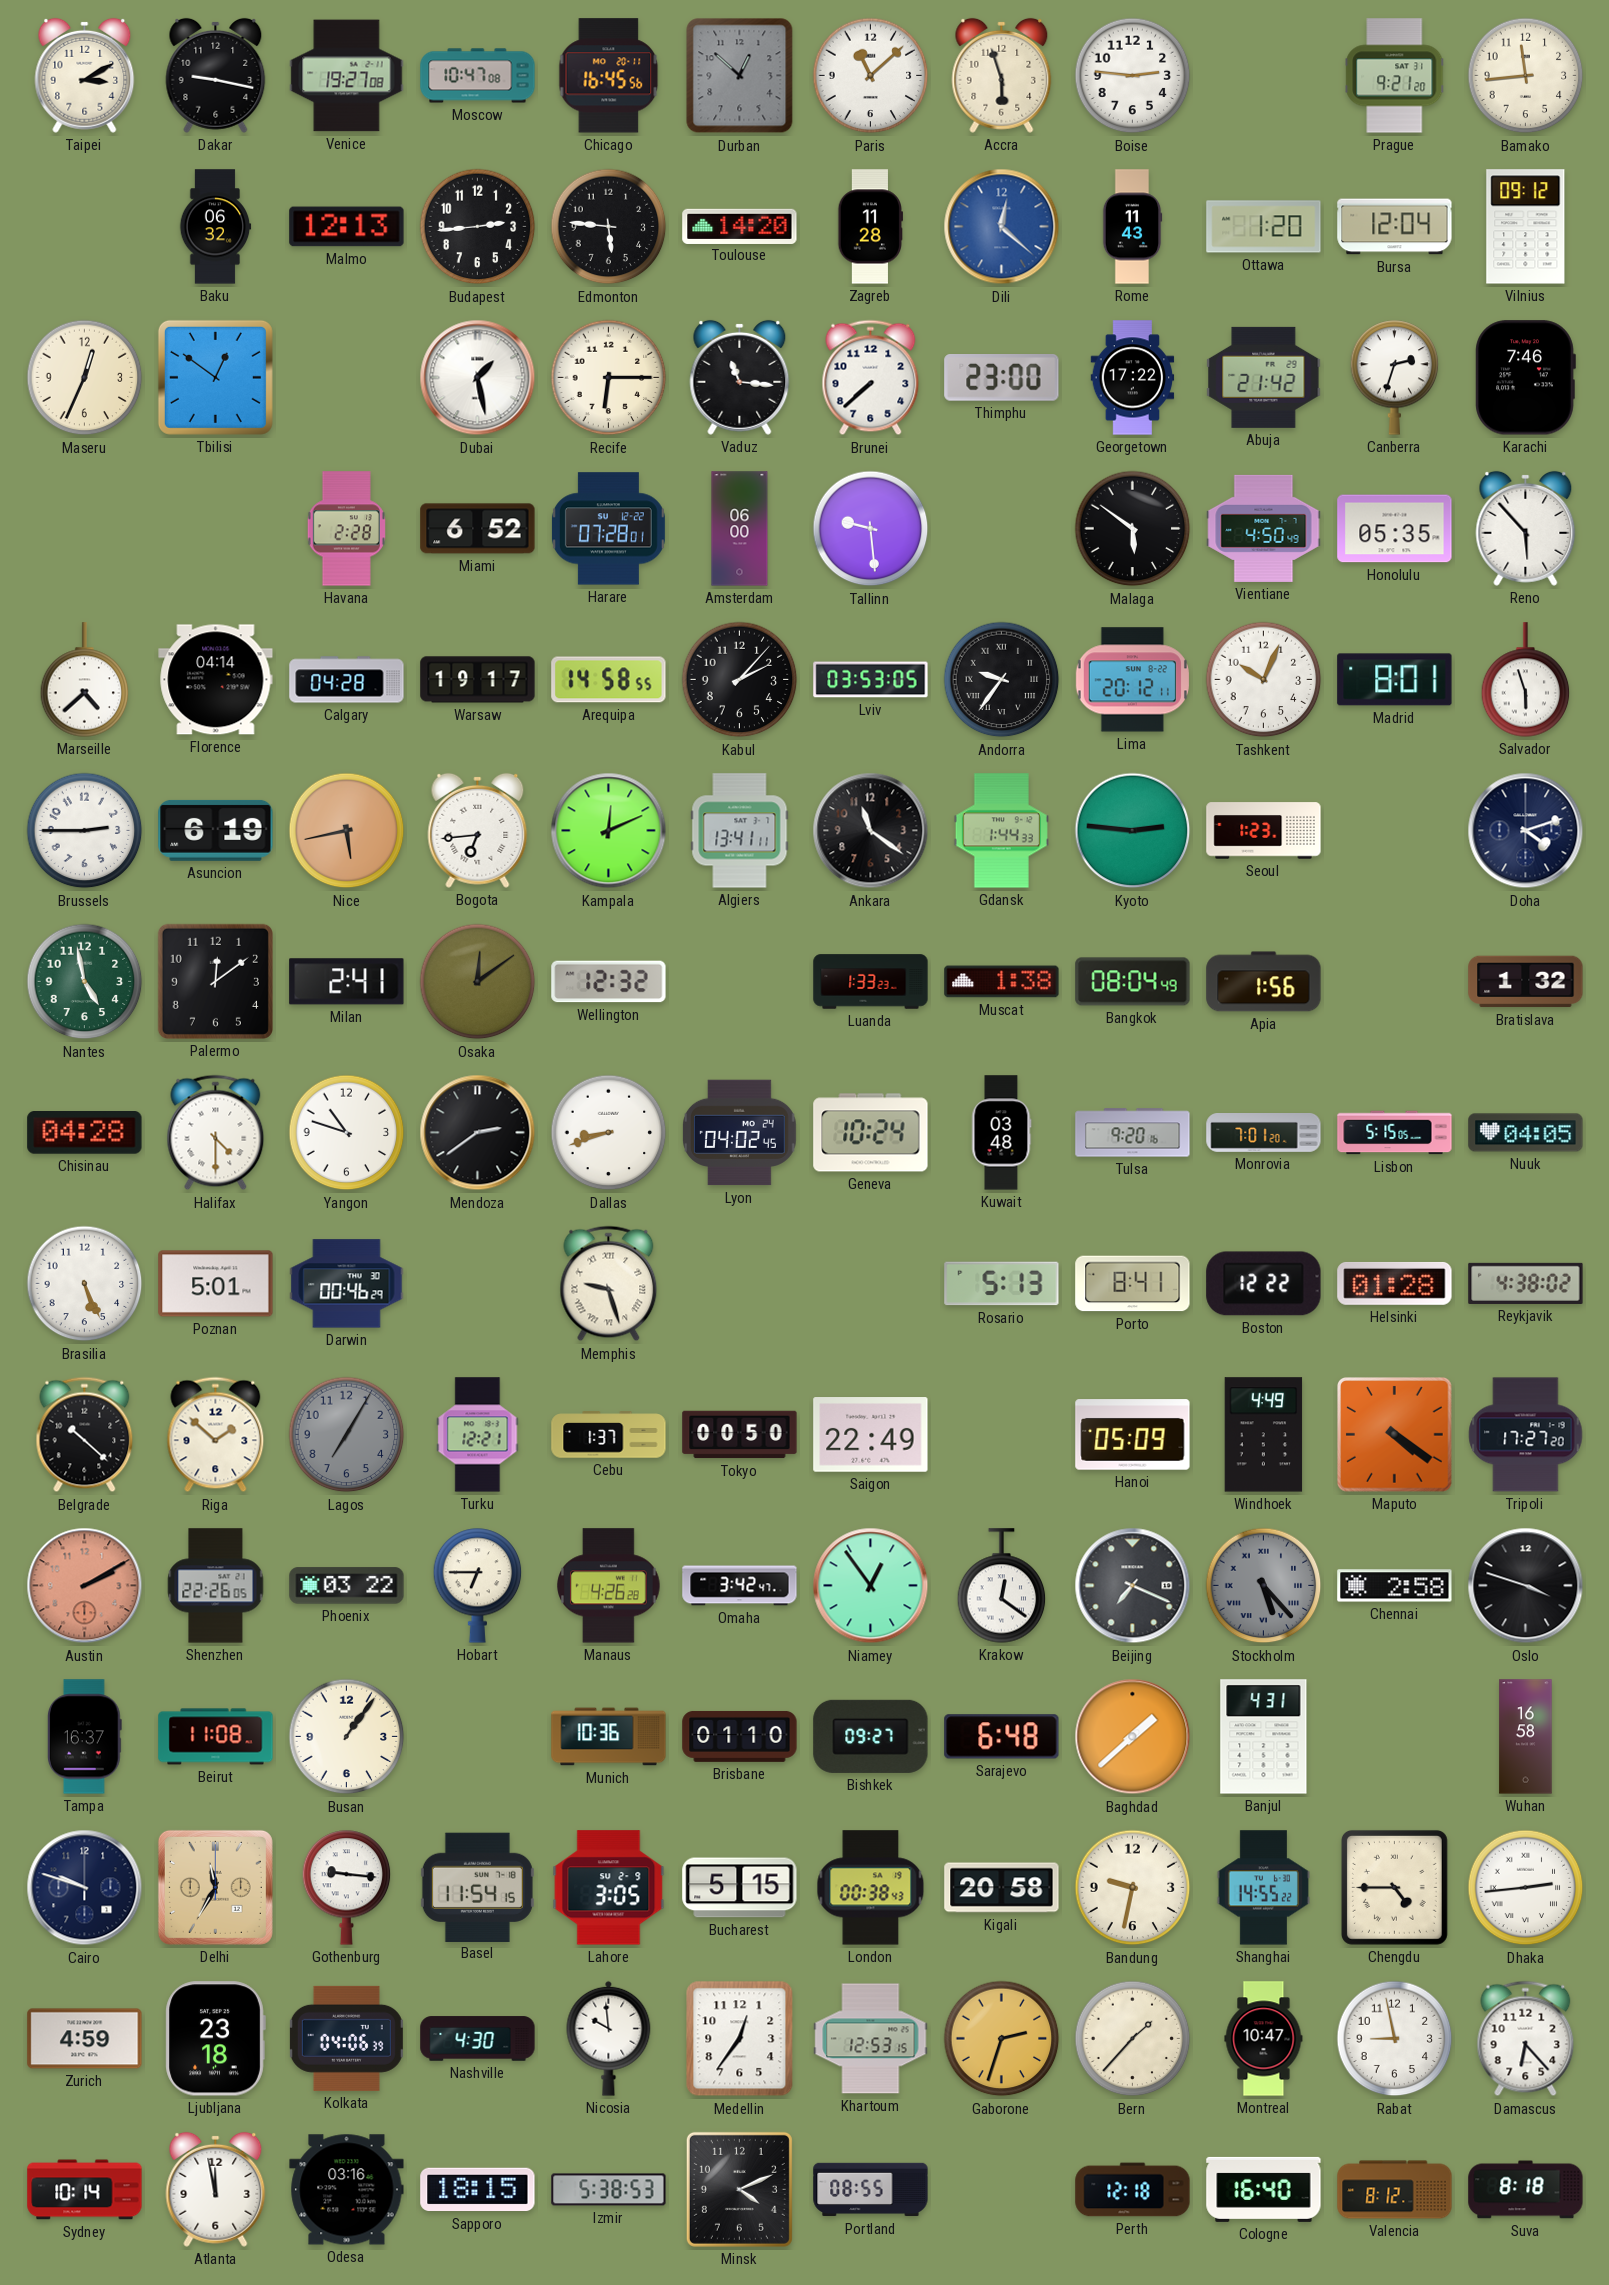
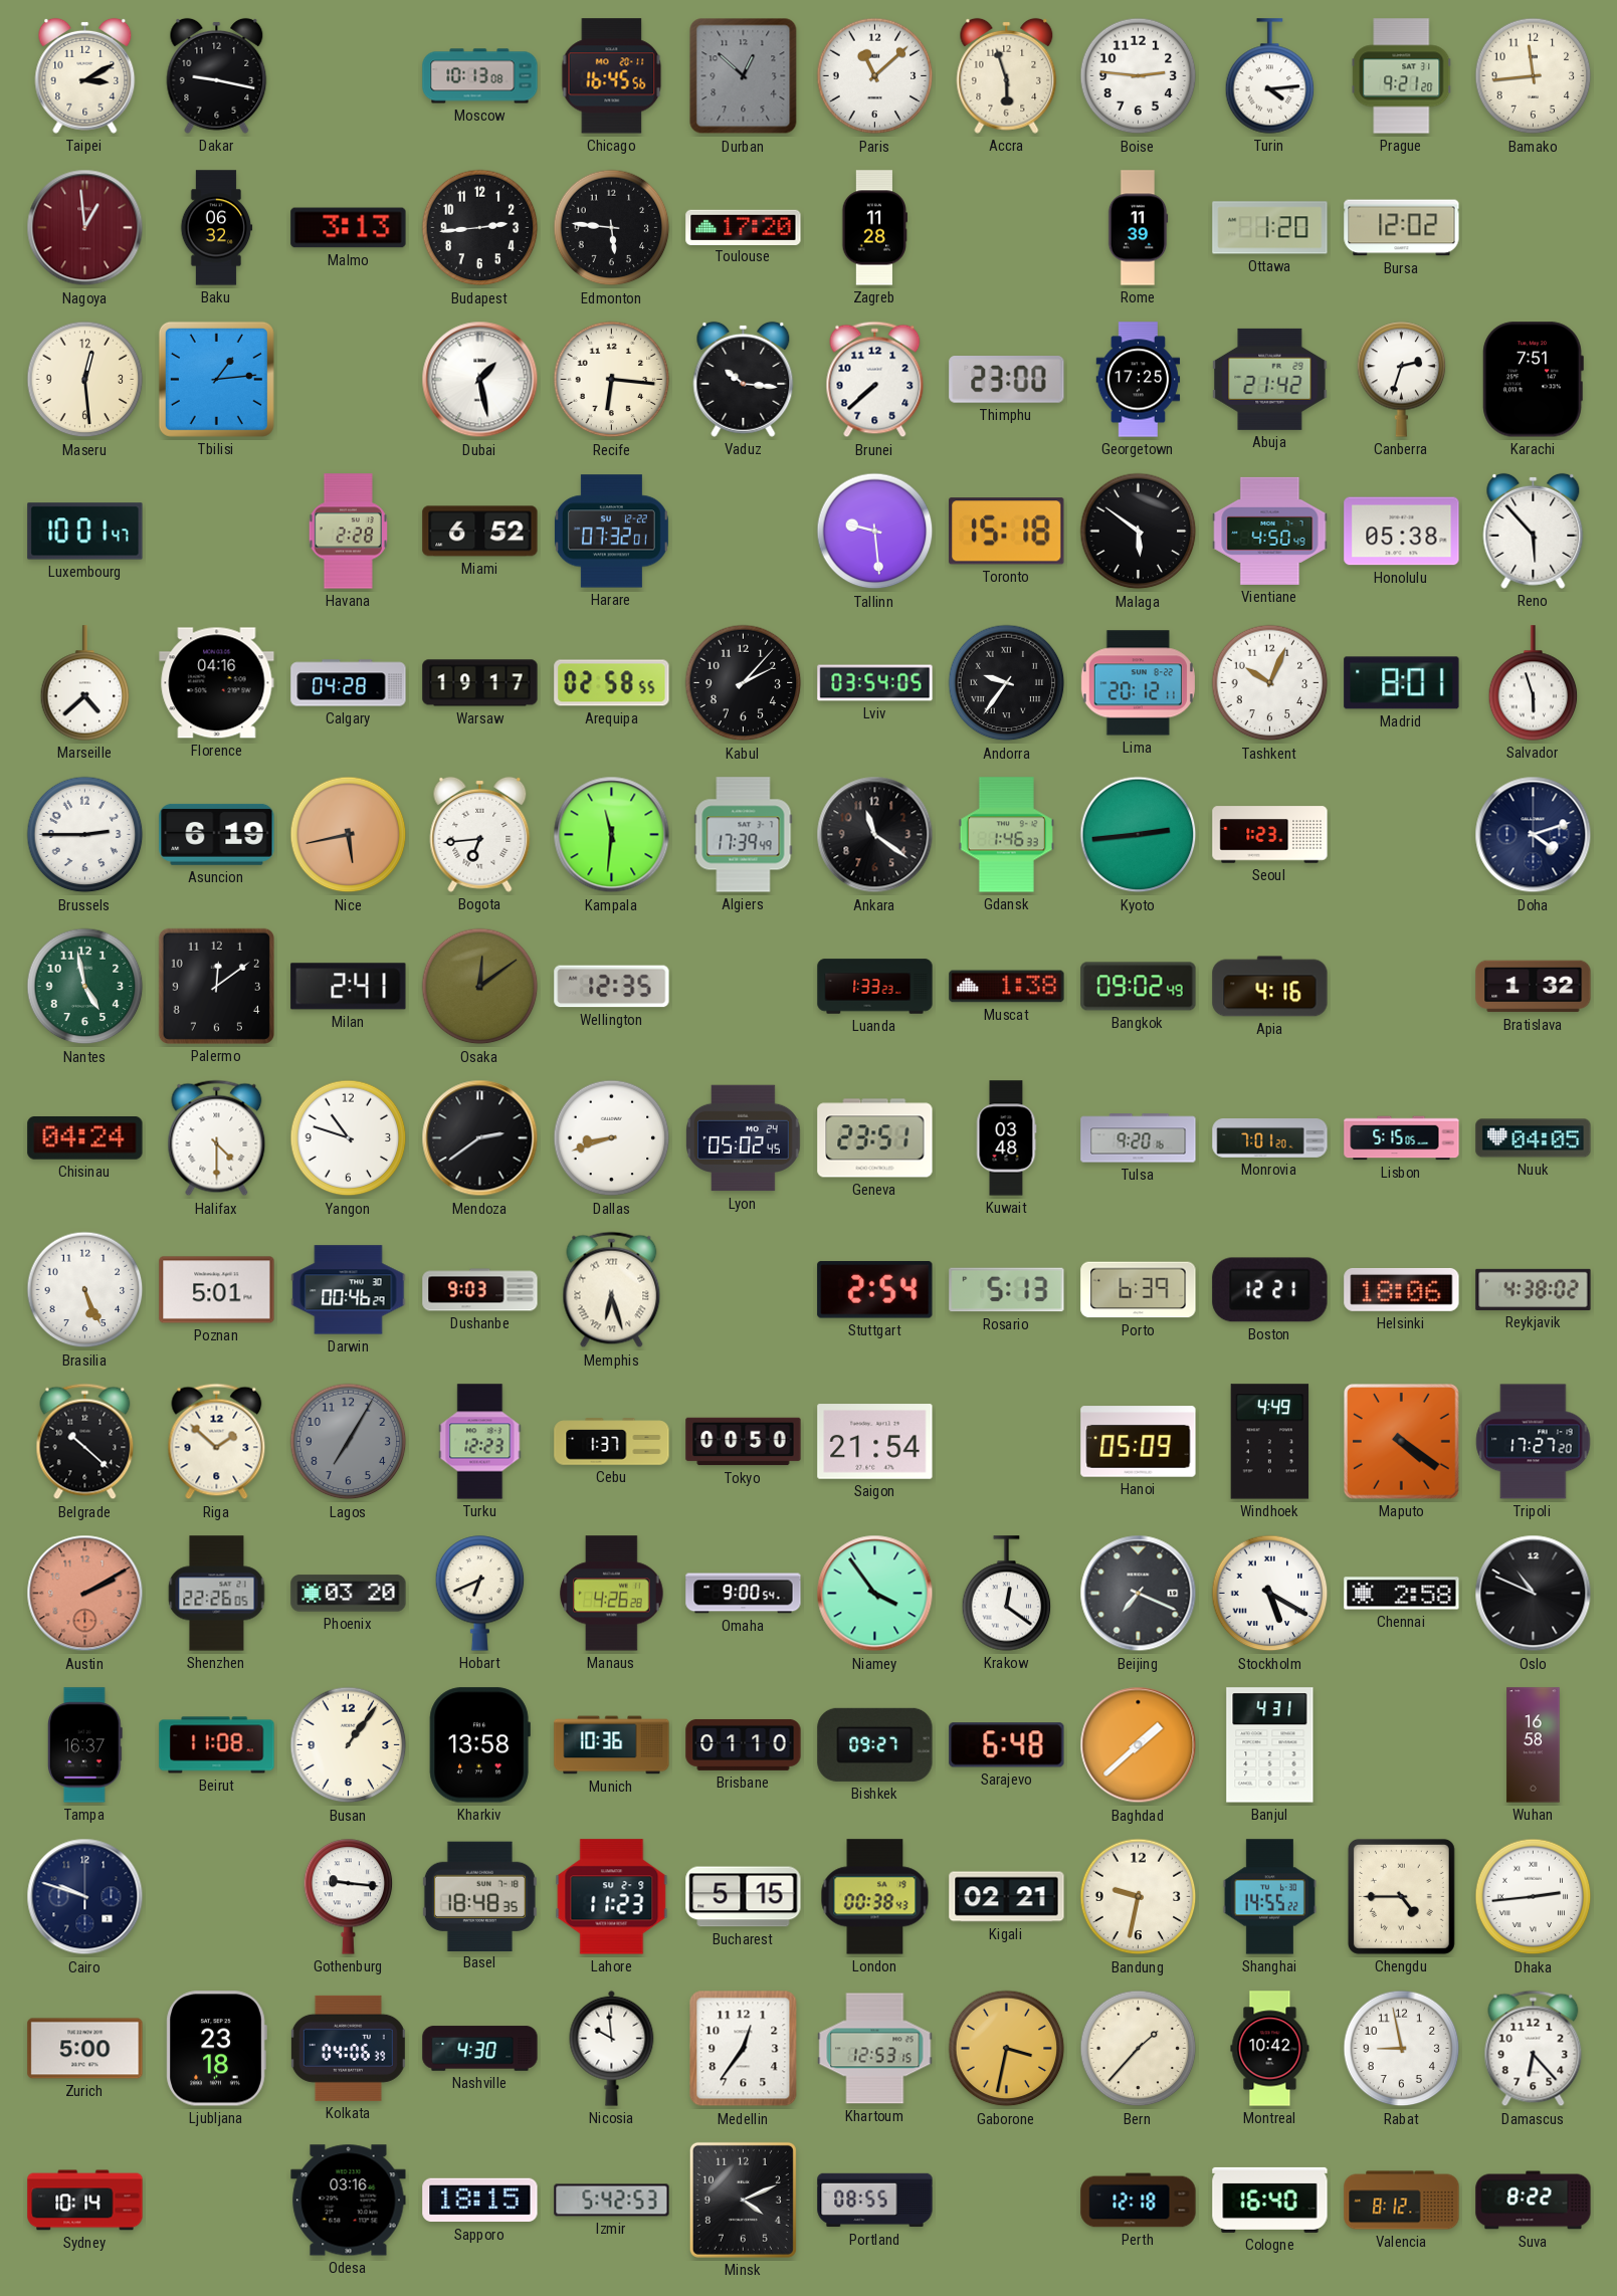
Venice: 19:27 -> none (347, 76)
Moscow: 10:47 -> 10:13 (480, 76)
Turin: none -> 4:14 (1270, 76)
Nagoya: none -> 12:59 (85, 228)
Malmo: 12:13 -> 3:13 (349, 228)
Toulouse: 14:20 -> 17:20 (744, 227)
Dili: 12:22 -> none (1002, 227)
Rome: 11:43 -> 11:39 (1138, 228)
Bursa: 12:04 -> 12:02 (1402, 228)
Vilnius: 09:12 -> none (1526, 227)
Maseru: 12:34 -> 12:29 (85, 380)
Tbilisi: 12:51 -> 1:14 (216, 379)
Recife: 6:15 -> 6:16 (612, 380)
Vaduz: 11:16 -> 10:16 (744, 379)
Georgetown: 17:22 -> 17:25 (1139, 380)
Karachi: 7:46 -> 7:51 (1533, 380)
Luxembourg: none -> 10:01 (85, 532)
Harare: 07:28 -> 07:32 (611, 532)
Amsterdam: 06:00 -> none (740, 529)
Toronto: none -> 15:18 (1007, 532)
Honolulu: 05:35 -> 05:38 (1402, 532)
Florence: 04:14 -> 04:16 (217, 683)
Arequipa: 14:58 -> 02:58 (612, 683)
Lviv: 03:53 -> 03:54 (875, 683)
Kampala: 12:11 -> 11:31 (612, 835)
Algiers: 13:41 -> 17:39 (744, 835)
Gdansk: 1:44 -> 1:46 (1006, 835)
Kyoto: 2:46 -> 2:44 (1139, 835)
Wellington: 12:32 -> 12:35 (612, 987)
Bangkok: 08:04 -> 09:02 (1139, 987)
Apia: 1:56 -> 4:16 (1270, 987)
Chisinau: 04:28 -> 04:24 (85, 1138)
Lyon: 04:02 -> 05:02 (744, 1138)
Geneva: 10:24 -> 23:51 (875, 1138)
Dushanbe: none -> 9:03 (480, 1290)
Memphis: 9:27 -> 6:27 (612, 1290)
Stuttgart: none -> 2:54 (875, 1290)
Porto: 8:41 -> 6:39 (1139, 1290)
Boston: 12:22 -> 12:21 (1270, 1290)
Helsinki: 01:28 -> 18:06 (1402, 1290)
Turku: 12:21 -> 12:23 (480, 1442)
Saigon: 22:49 -> 21:54 (875, 1442)
Phoenix: 03:22 -> 03:20 (349, 1594)
Hobart: 6:45 -> 6:41 (480, 1594)
Omaha: 3:42 -> 9:00 (744, 1594)
Niamey: 12:54 -> 3:54 (875, 1594)
Stockholm: 5:23 -> 5:20 (1270, 1594)
Stockholm dial: grey -> white (1270, 1594)
Oslo: 3:48 -> 10:49 (1534, 1594)
Kharkiv: none -> 13:58 (479, 1745)
Delhi: 11:35 -> none (215, 1887)
Basel: 11:54 -> 18:48 (479, 1896)
Lahore: 3:05 -> 11:23 (612, 1897)
Kigali: 20:58 -> 02:21 (1007, 1897)
Zurich: 4:59 -> 5:00 (85, 2049)
Gaborone: 2:33 -> 3:32 (1007, 2049)
Montreal: 10:47 -> 10:42 (1270, 2049)
Atlanta: 11:58 -> none (216, 2189)
Izmir: 5:38 -> 5:42 (612, 2201)
Suva: 8:18 -> 8:22 (1534, 2201)
